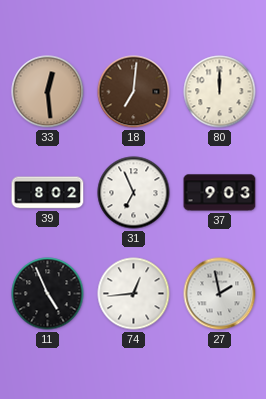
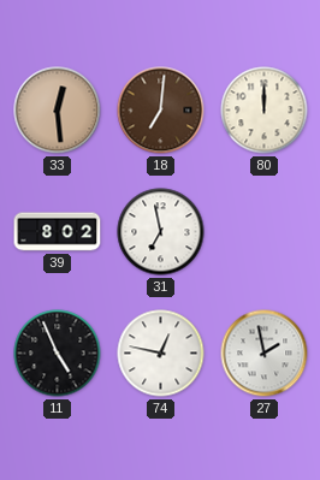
31: 6:56 -> 6:58 (161, 232)
37: 9:03 -> none (220, 193)
74: 12:44 -> 12:47 (161, 354)
